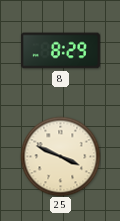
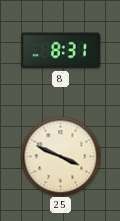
8: 8:29 -> 8:31 (60, 51)
